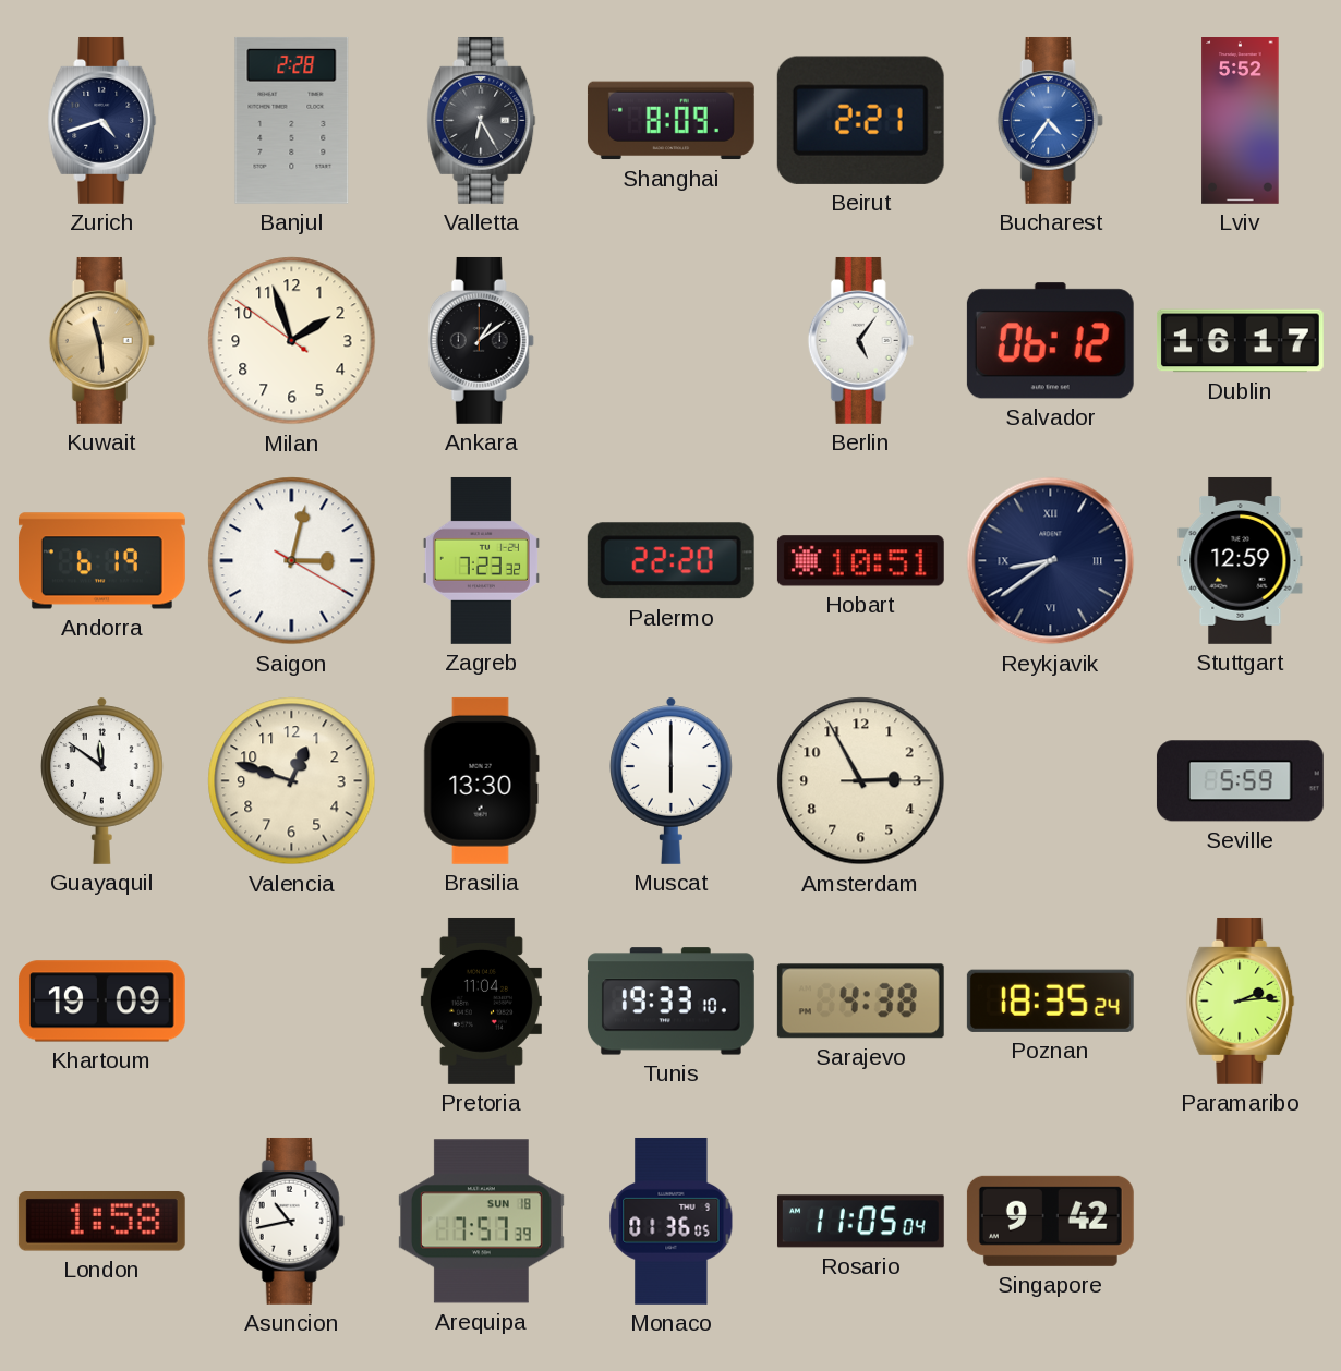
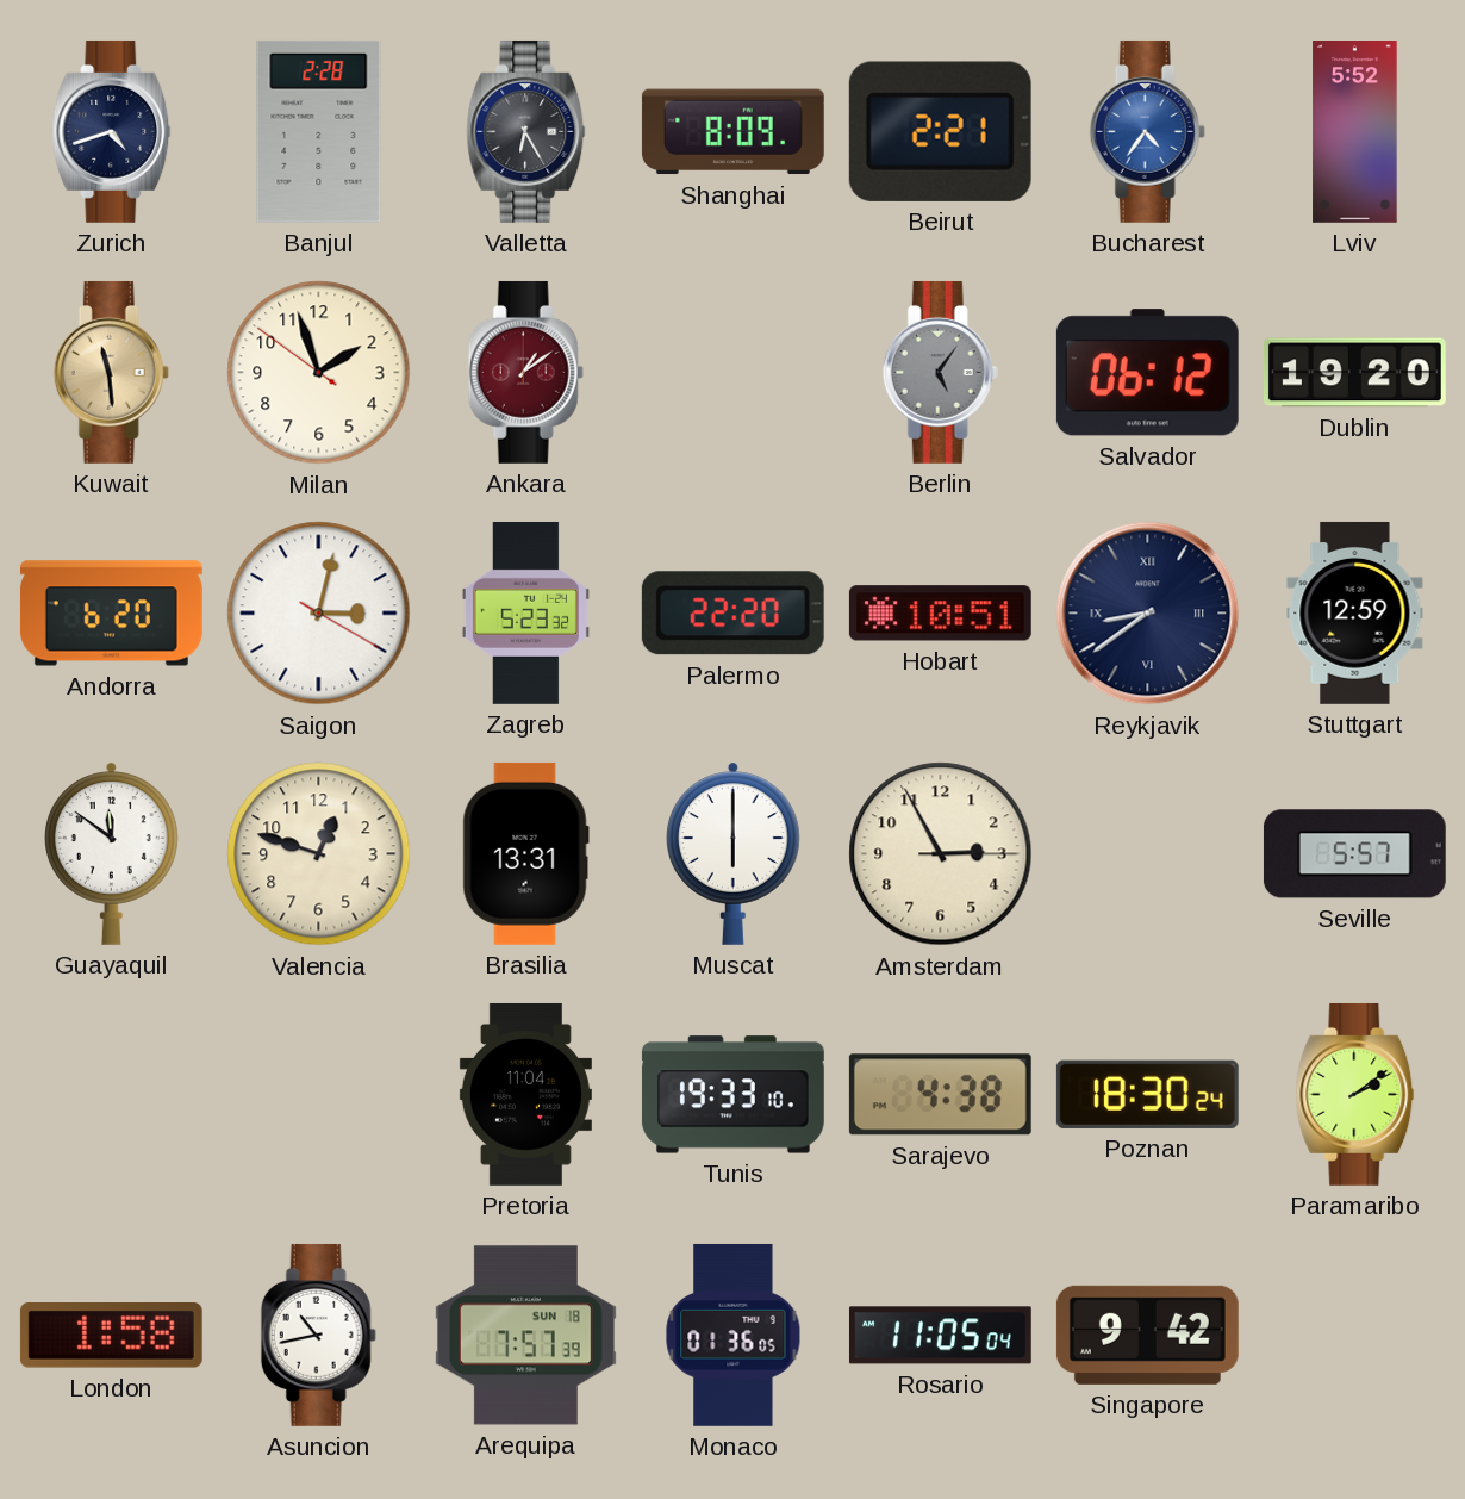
Ankara dial: black -> burgundy (525, 372)
Berlin dial: white -> grey (940, 372)
Dublin: 16:17 -> 19:20 (1354, 373)
Andorra: 6:19 -> 6:20 (111, 614)
Zagreb: 7:23 -> 5:23 (525, 612)
Brasilia: 13:30 -> 13:31 (525, 853)
Seville: 5:59 -> 5:57 (1354, 854)
Khartoum: 19:09 -> none (101, 1002)
Poznan: 18:35 -> 18:30 (1147, 1094)
Paramaribo: 2:14 -> 2:09 (1355, 1094)
